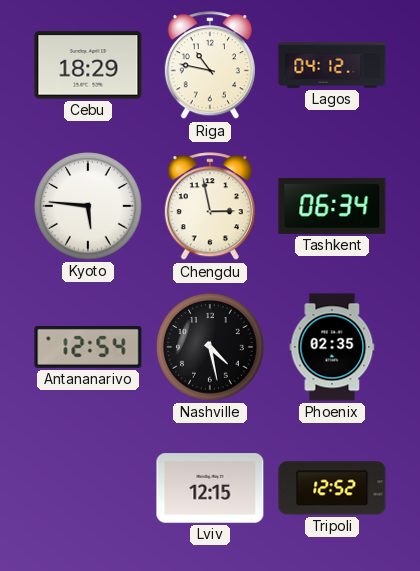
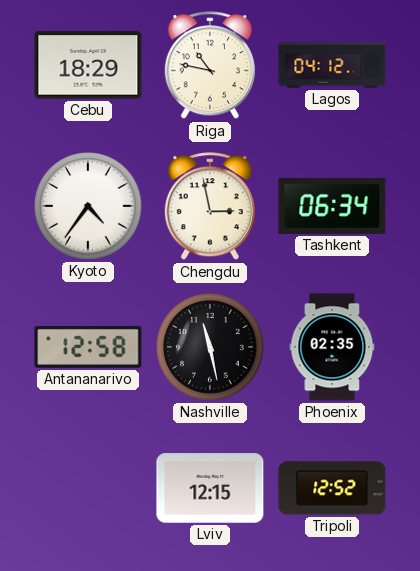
Kyoto: 5:46 -> 4:36 (88, 206)
Antananarivo: 12:54 -> 12:58 (88, 348)
Nashville: 4:28 -> 11:28 (210, 347)
